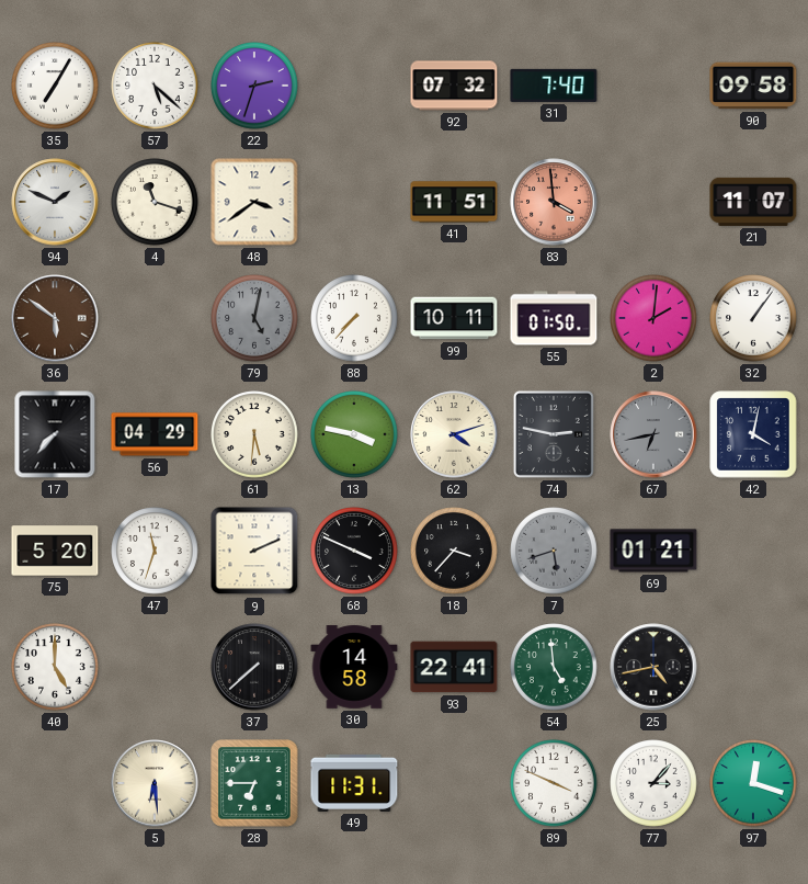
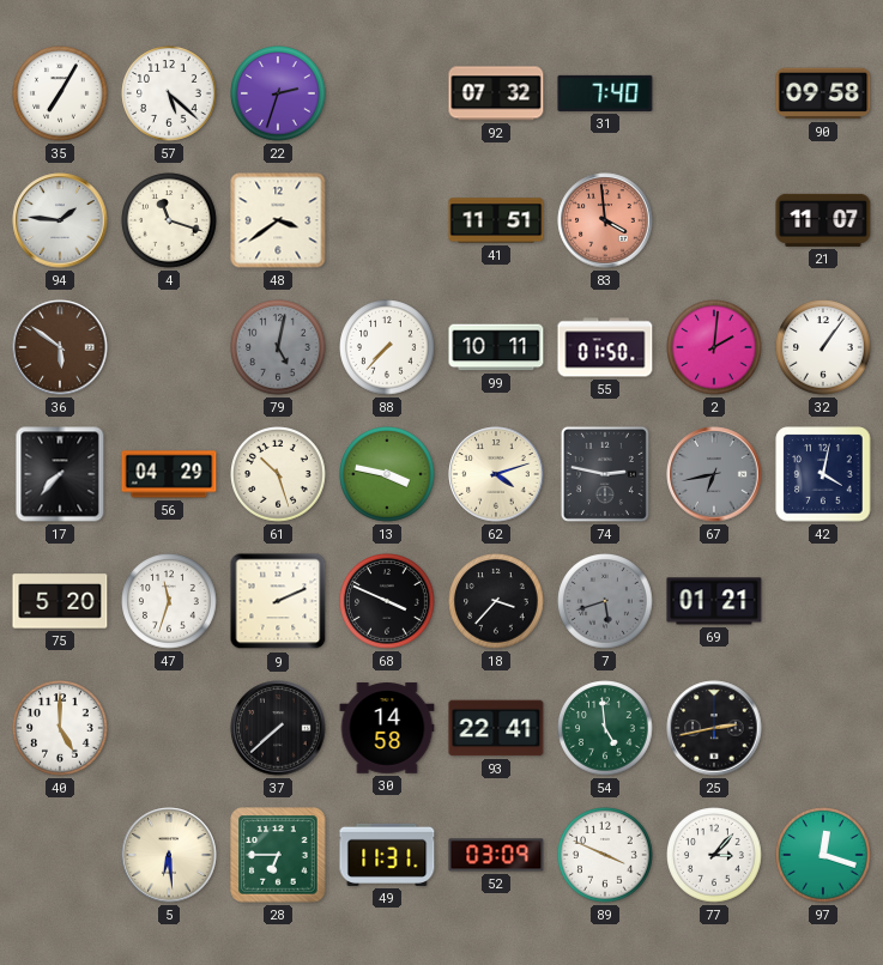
94: 1:49 -> 1:46 (60, 220)
61: 5:31 -> 10:27 (278, 474)
25: 4:43 -> 2:43 (714, 728)
52: none -> 03:09 (496, 855)
